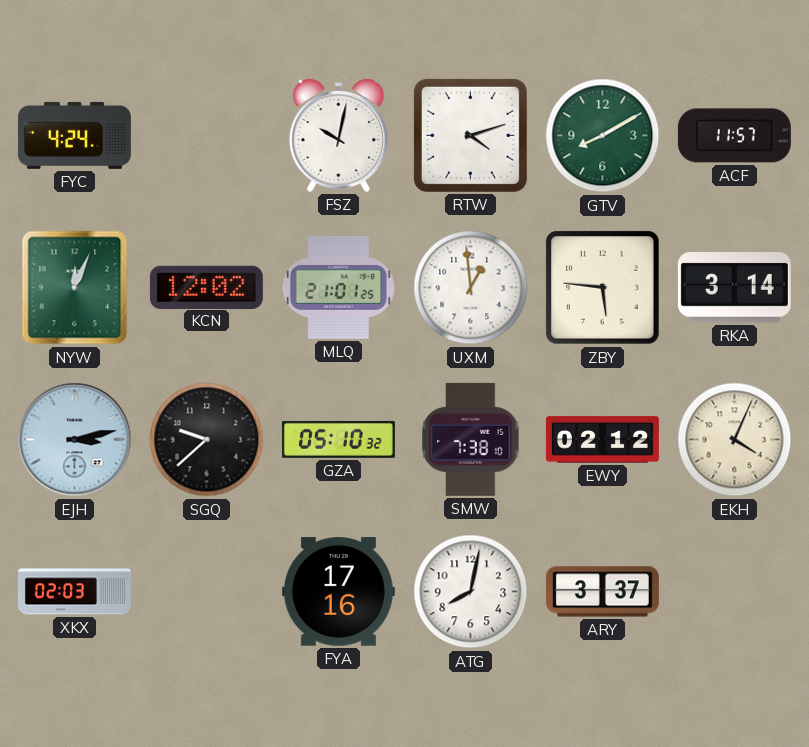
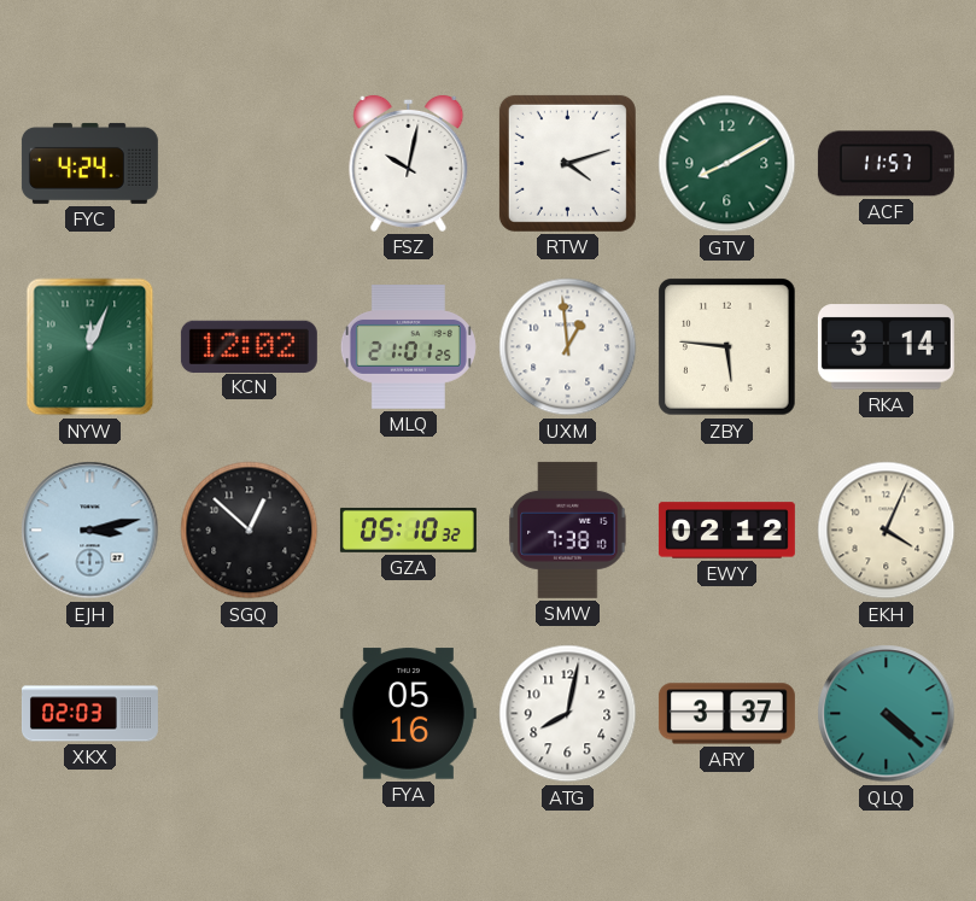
SGQ: 9:38 -> 12:52 (250, 531)
FYA: 17:16 -> 05:16 (408, 714)
QLQ: none -> 4:22 (887, 714)
